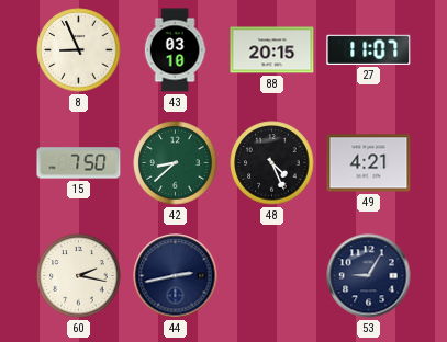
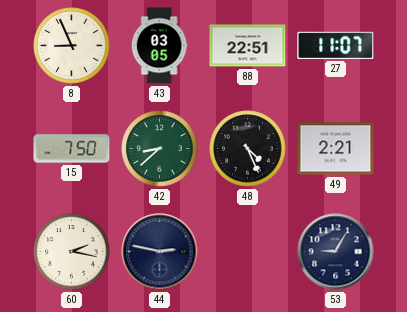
43: 03:10 -> 03:05 (159, 46)
88: 20:15 -> 22:51 (248, 46)
49: 4:21 -> 2:21 (336, 149)
44: 2:43 -> 2:47 (160, 252)
